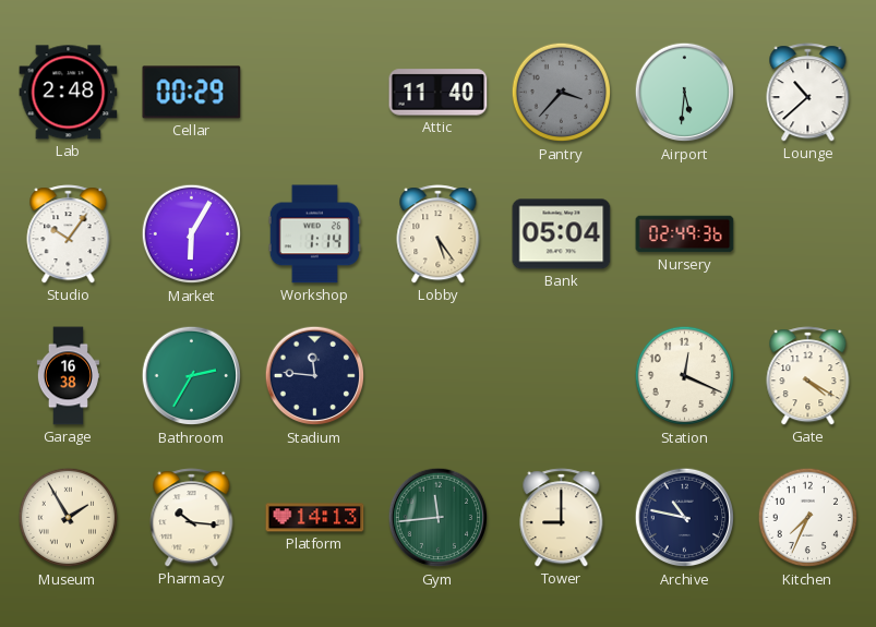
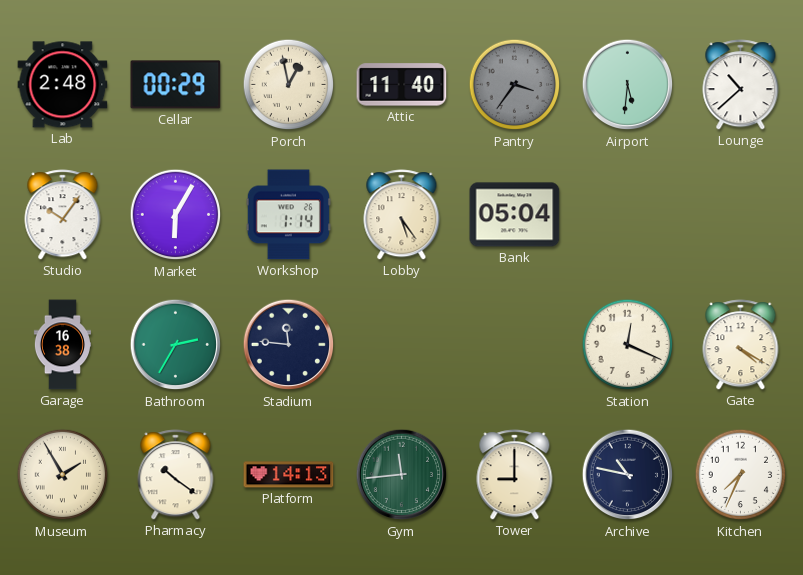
Porch: none -> 12:58 (289, 85)
Pantry: 3:37 -> 3:36 (515, 85)
Nursery: 02:49 -> none (685, 234)
Pharmacy: 10:16 -> 10:21 (176, 475)
